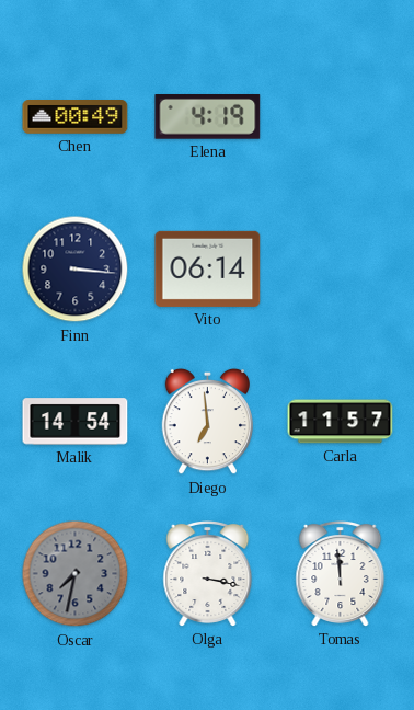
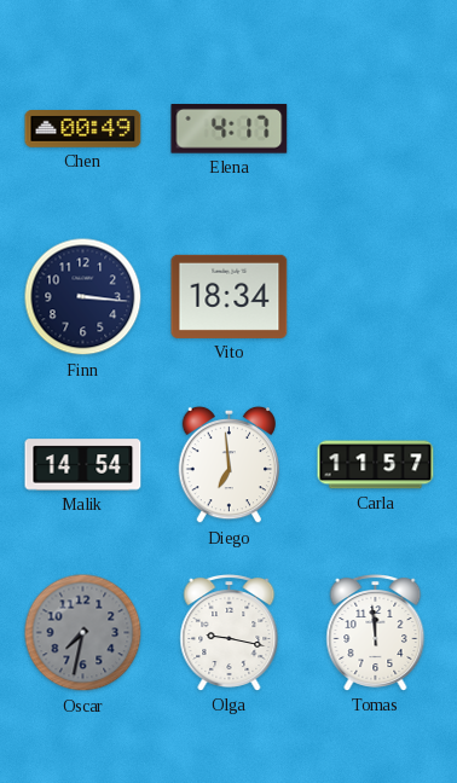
Elena: 4:19 -> 4:17 (230, 129)
Vito: 06:14 -> 18:34 (230, 296)
Olga: 3:17 -> 9:17 (230, 633)
